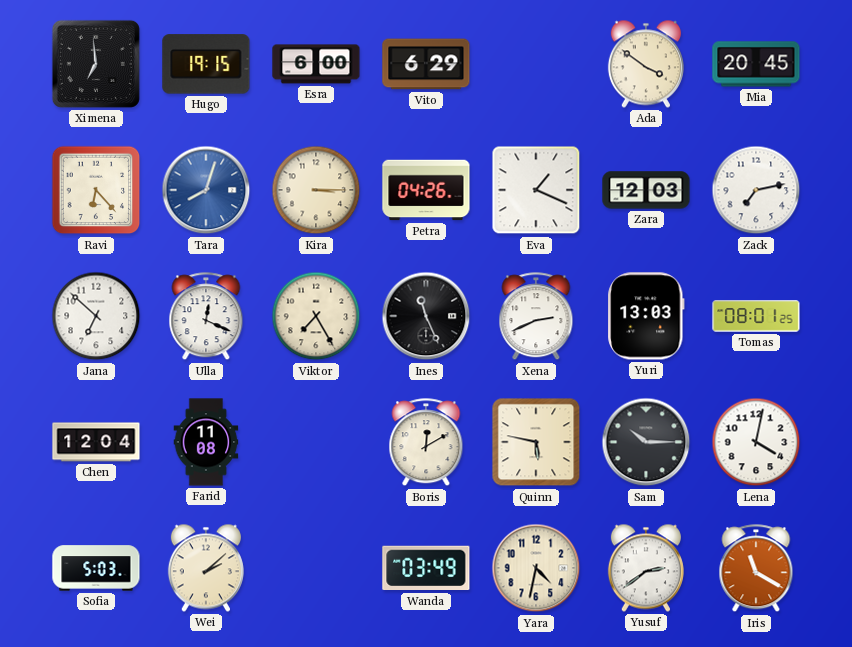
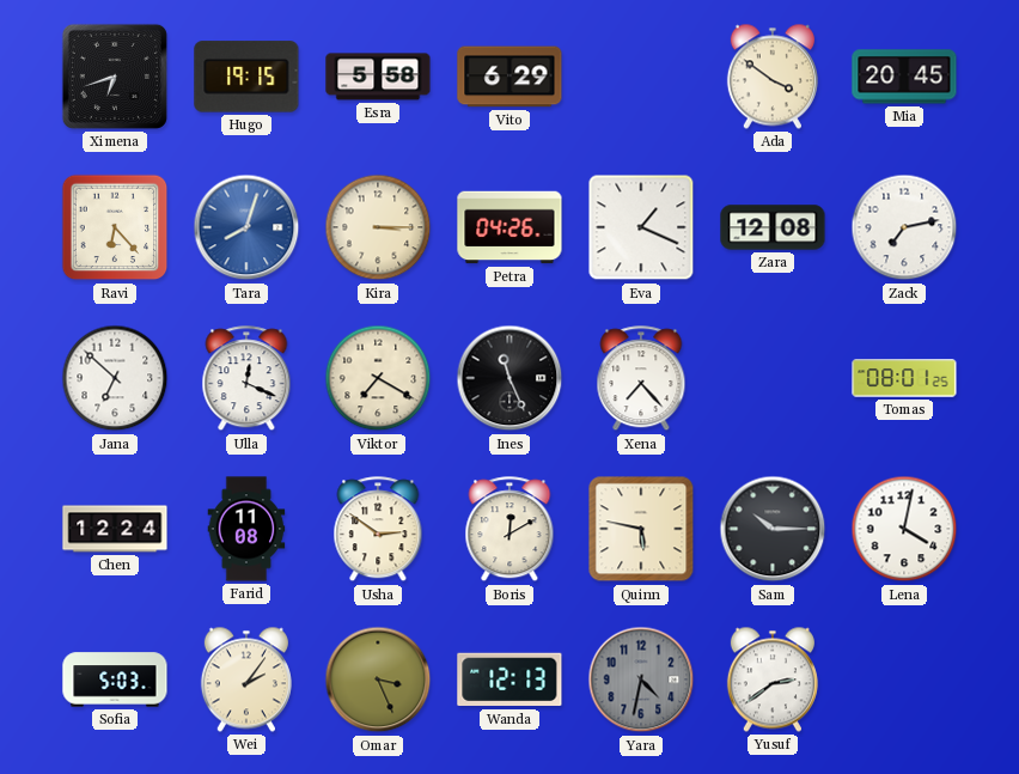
Ximena: 6:59 -> 6:42 (115, 77)
Esra: 6:00 -> 5:58 (378, 77)
Zara: 12:03 -> 12:08 (773, 227)
Viktor: 7:25 -> 7:20 (378, 378)
Xena: 2:41 -> 7:23 (641, 379)
Yuri: 13:03 -> none (646, 316)
Chen: 12:04 -> 12:24 (115, 529)
Usha: none -> 2:51 (378, 530)
Wei: 2:08 -> 2:06 (246, 679)
Omar: none -> 3:26 (378, 679)
Wanda: 03:49 -> 12:13 (509, 679)
Yara dial: cream -> grey (641, 679)
Iris: 11:20 -> none (756, 569)
